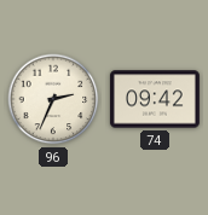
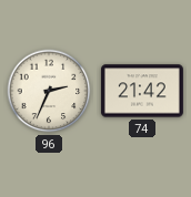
74: 09:42 -> 21:42 (142, 91)
